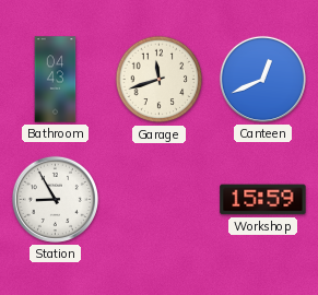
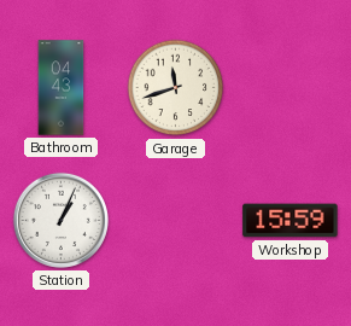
Canteen: 12:41 -> none (262, 79)
Station: 8:55 -> 1:04 (60, 220)
